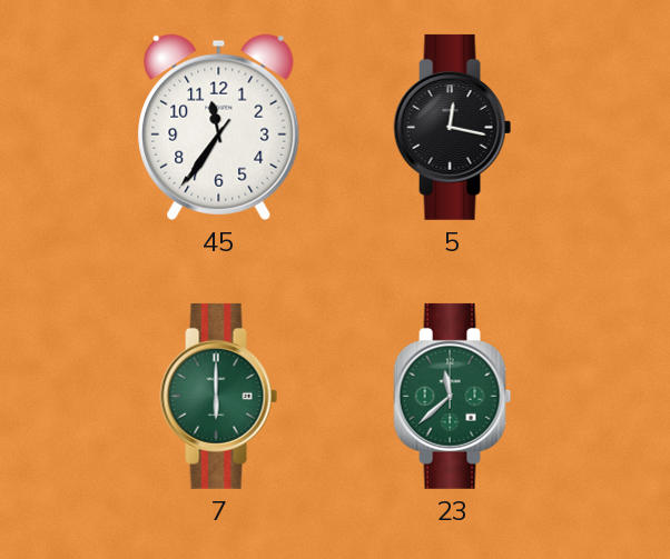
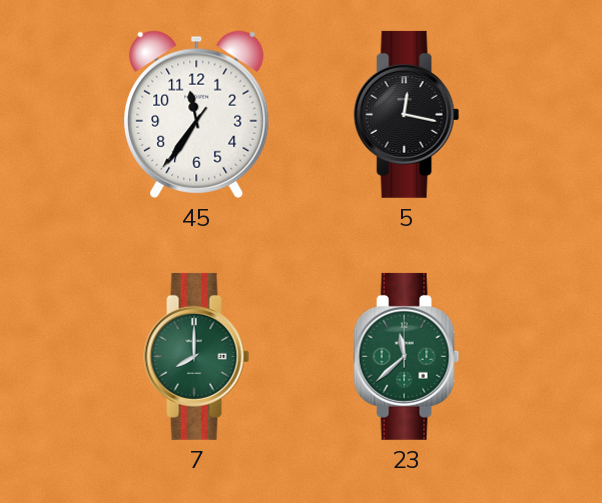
7: 6:00 -> 8:00 (197, 356)
